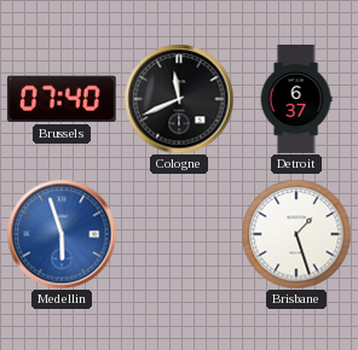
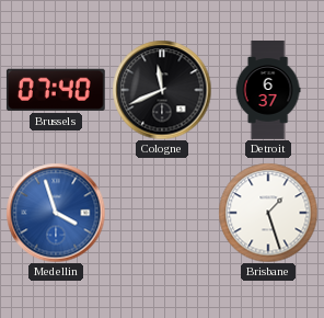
Medellin: 5:57 -> 3:57 (56, 213)
